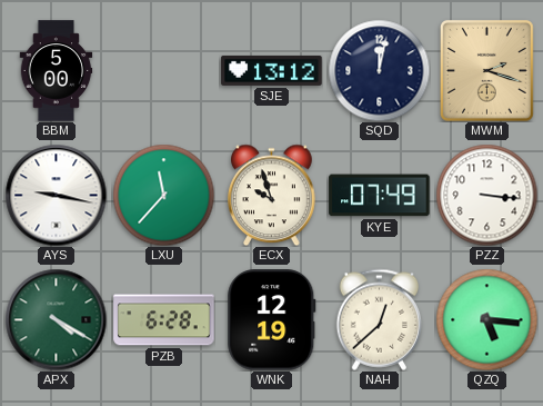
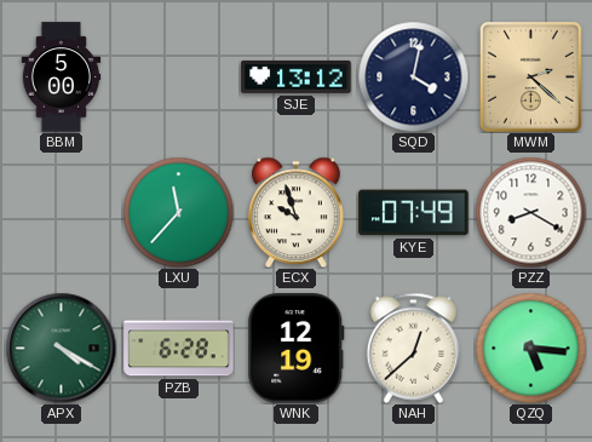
SQD: 12:02 -> 4:02 (413, 76)
MWM: 2:18 -> 2:22 (530, 76)
AYS: 9:17 -> none (56, 195)
PZZ: 3:16 -> 8:20 (530, 212)
